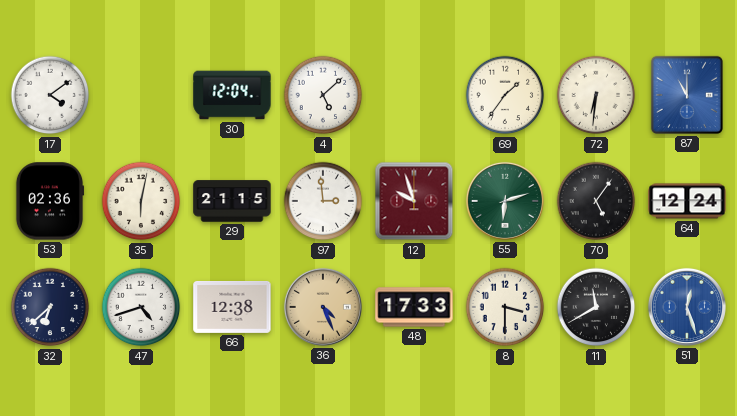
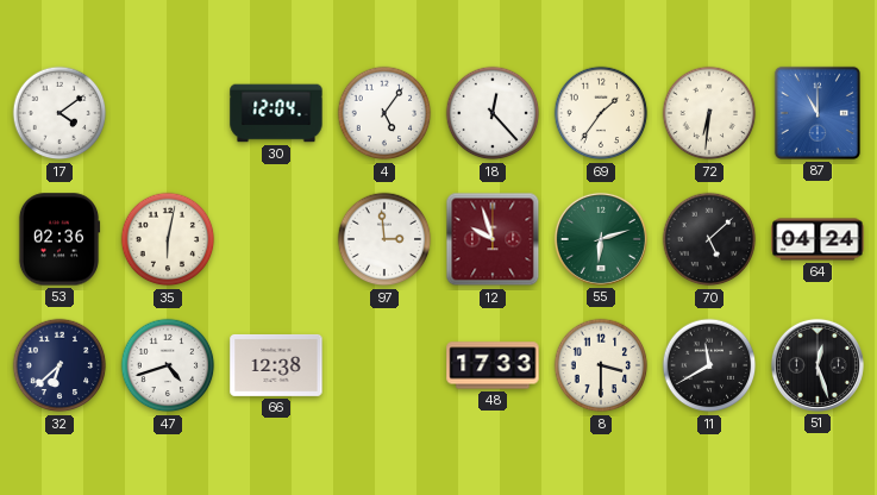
4: 5:08 -> 5:06 (384, 113)
18: none -> 12:23 (493, 113)
29: 21:15 -> none (232, 201)
70: 5:06 -> 5:08 (709, 239)
64: 12:24 -> 04:24 (818, 239)
36: 4:26 -> none (323, 307)
51 dial: blue -> black (818, 365)
